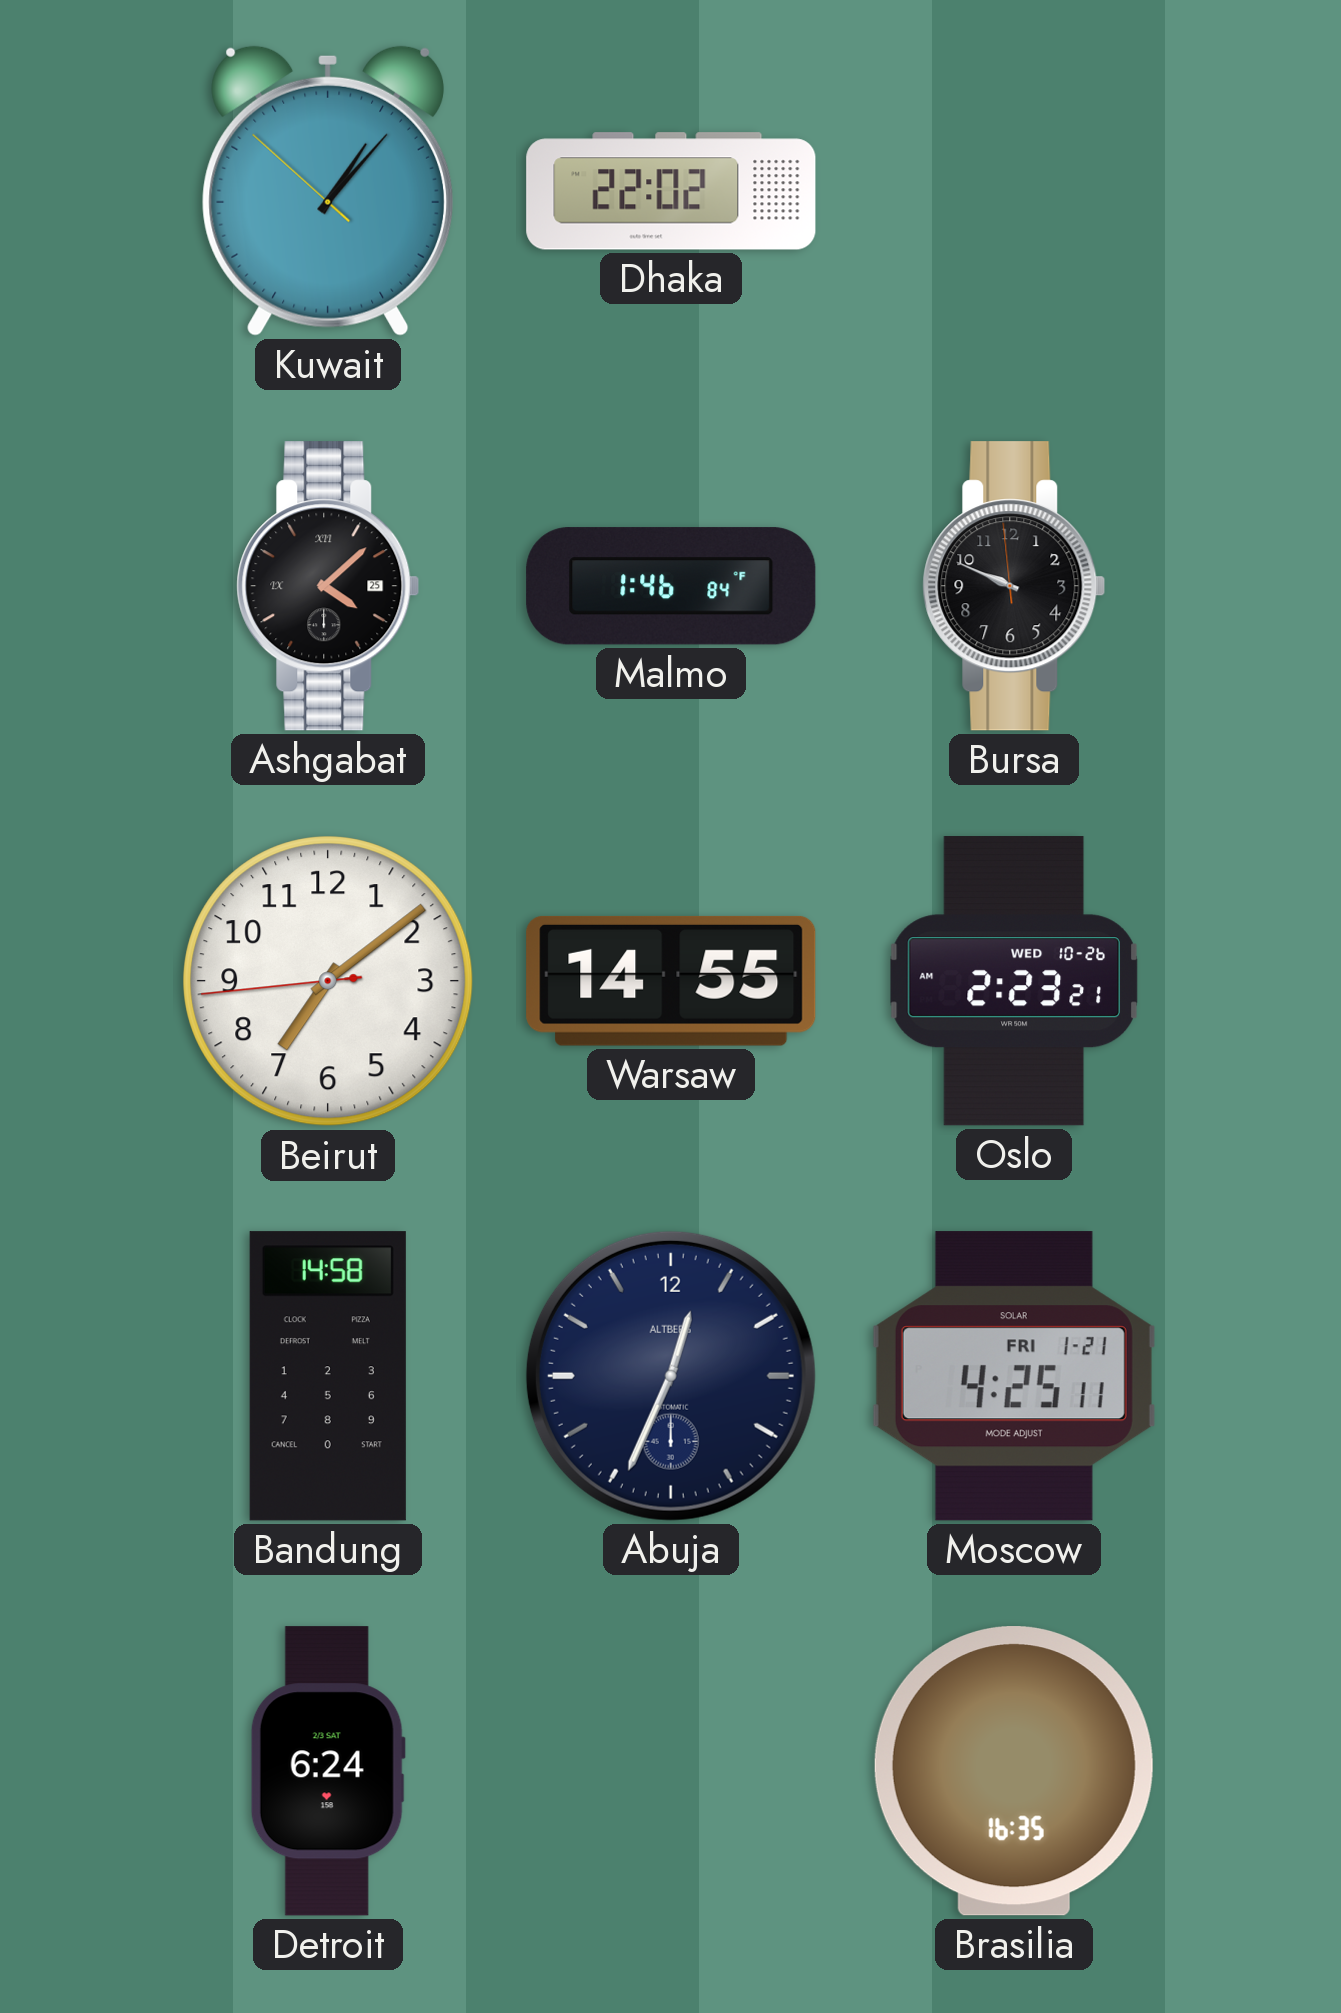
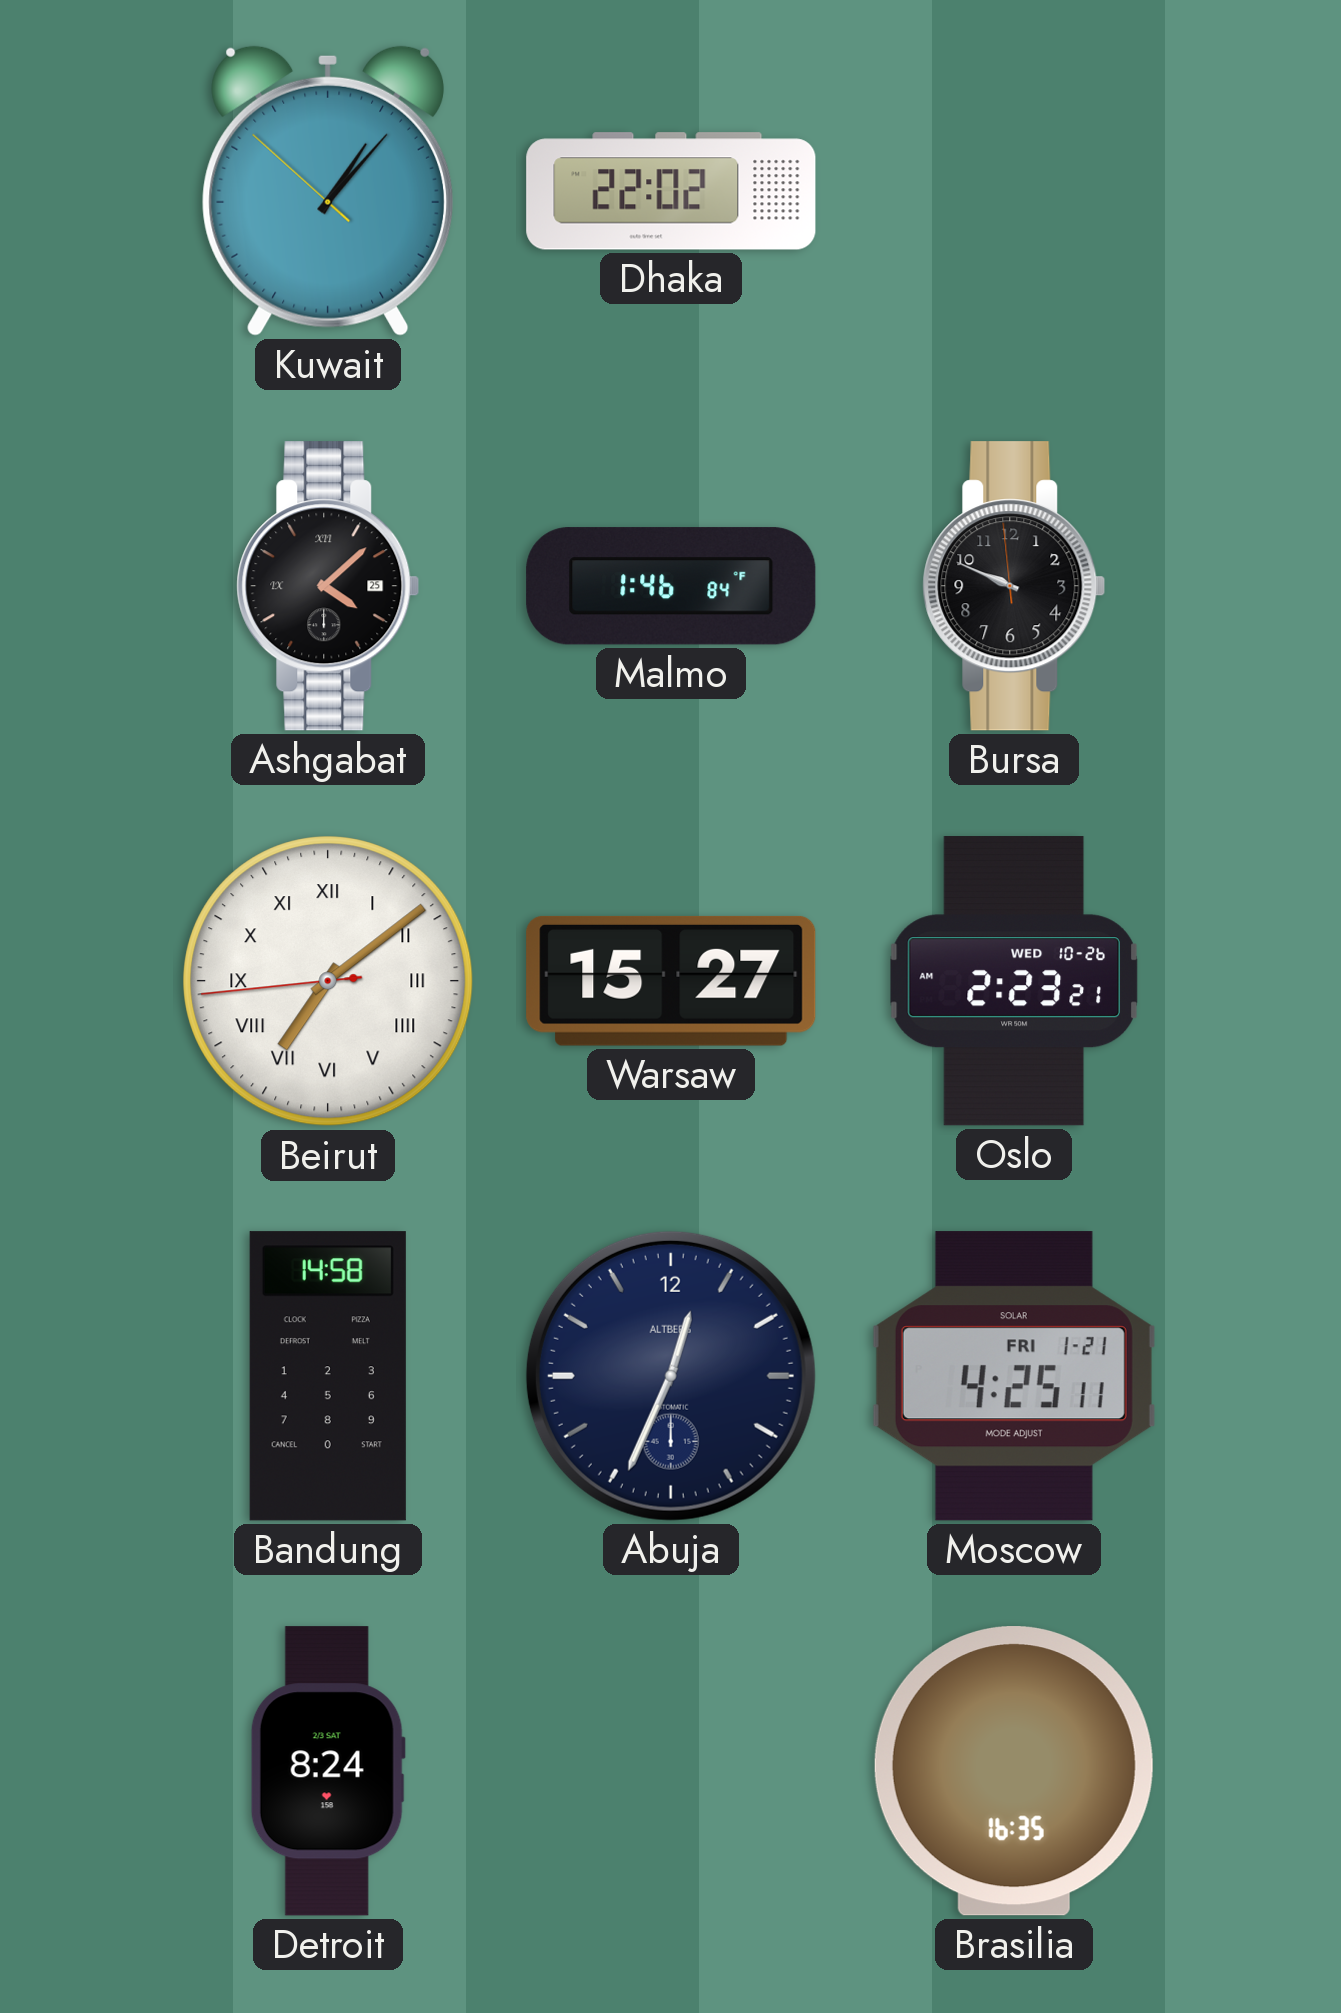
Beirut numerals: Arabic -> Roman (328, 981)
Warsaw: 14:55 -> 15:27 (671, 981)
Detroit: 6:24 -> 8:24 (328, 1771)
